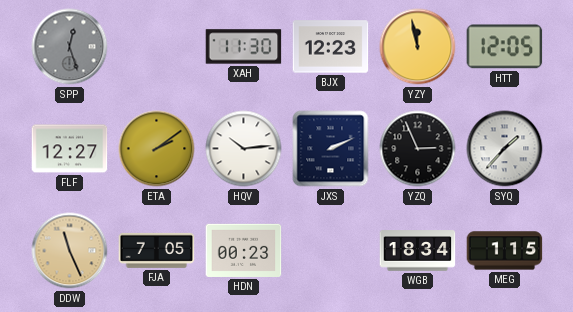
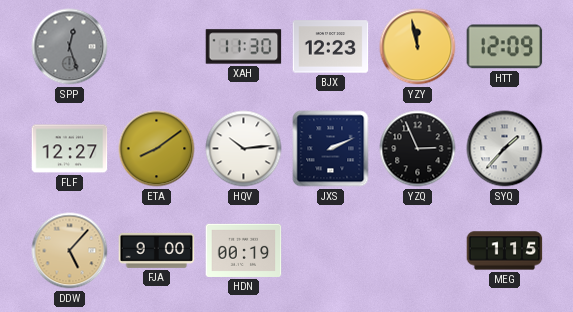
HTT: 12:05 -> 12:09 (505, 47)
ETA: 2:09 -> 8:09 (157, 149)
DDW: 11:26 -> 5:07 (70, 251)
FJA: 7:05 -> 9:00 (157, 250)
HDN: 00:23 -> 00:19 (244, 250)
WGB: 18:34 -> none (418, 251)
